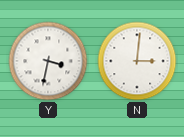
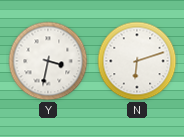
N: 3:01 -> 6:12 (137, 61)
